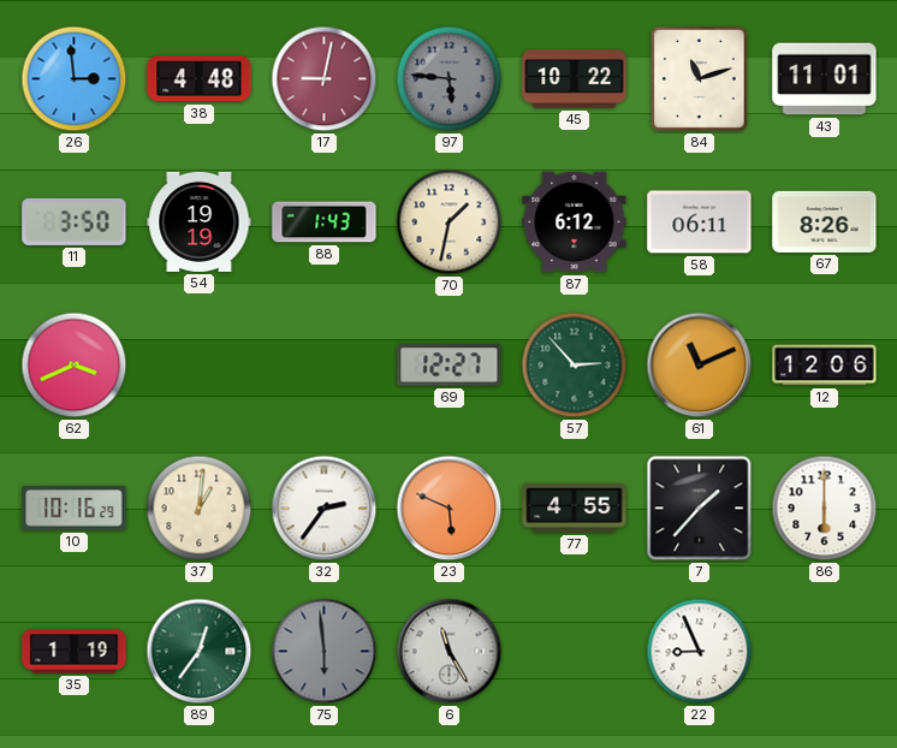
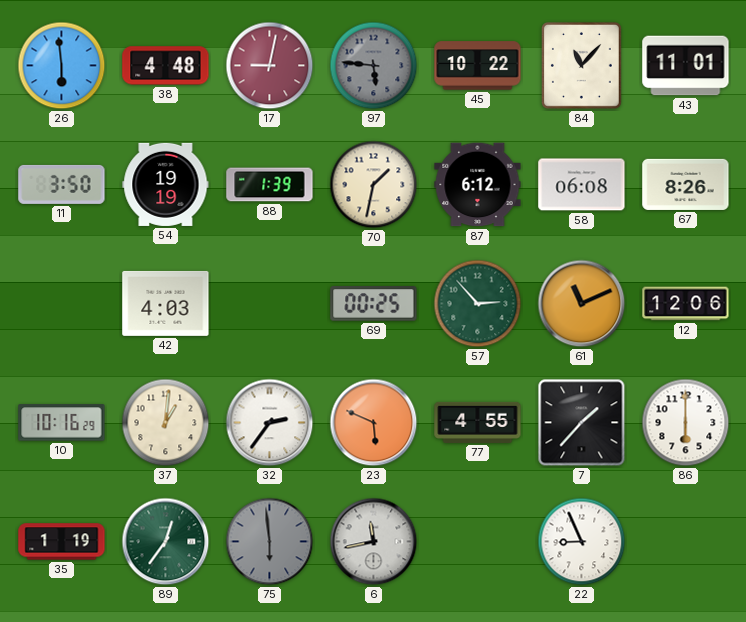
26: 2:59 -> 5:59 (62, 66)
84: 11:12 -> 11:07 (581, 65)
88: 1:43 -> 1:39 (270, 185)
58: 06:11 -> 06:08 (582, 185)
62: 3:41 -> none (75, 366)
42: none -> 4:03 (166, 303)
69: 12:27 -> 00:25 (374, 304)
6: 11:25 -> 11:43 (374, 542)
